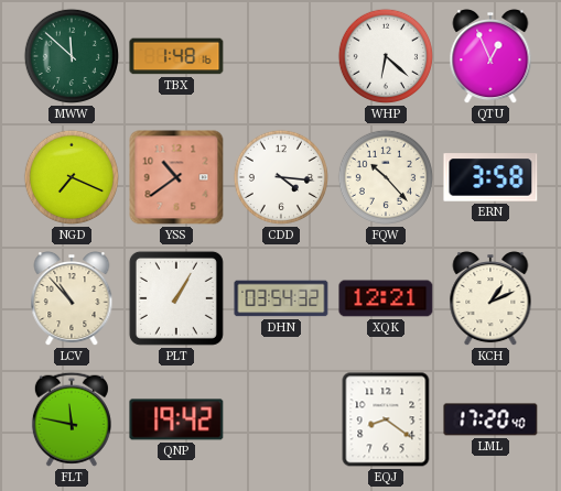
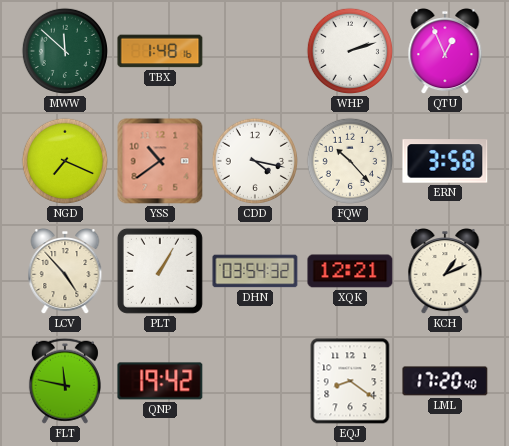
WHP: 6:22 -> 2:12 (350, 51)
CDD: 4:16 -> 4:17 (255, 161)
LCV: 10:53 -> 4:53 (65, 271)
